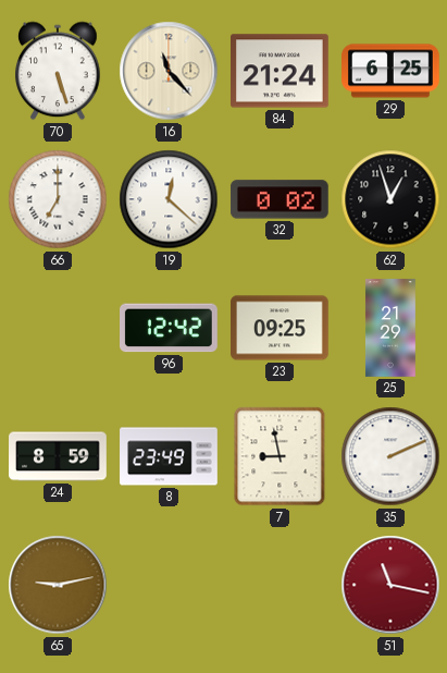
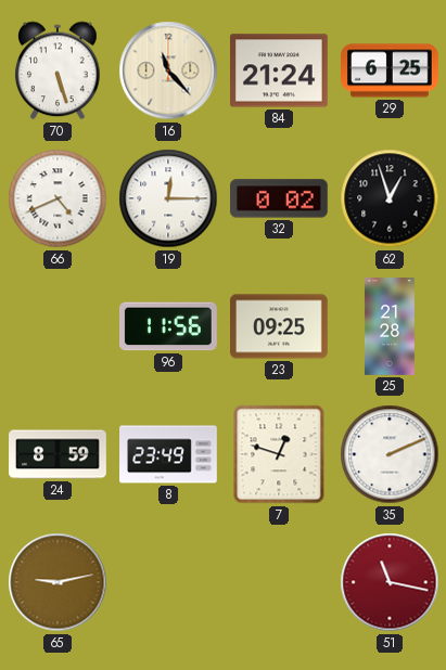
66: 7:00 -> 4:41 (58, 198)
19: 12:22 -> 12:15 (168, 198)
96: 12:42 -> 11:56 (169, 326)
25: 21:29 -> 21:28 (390, 326)
7: 8:58 -> 12:48 (279, 454)
